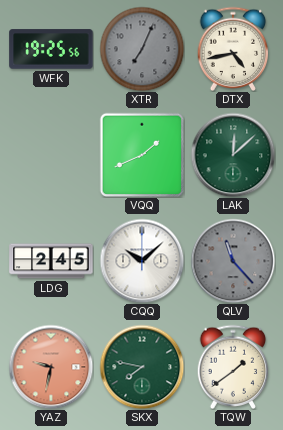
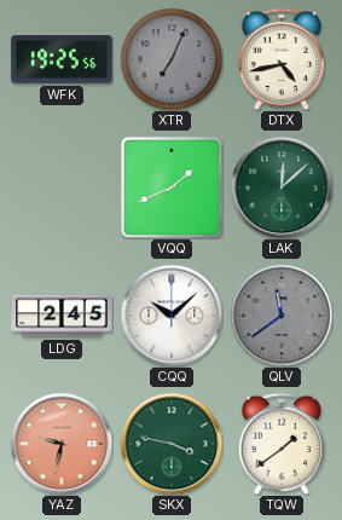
QLV: 11:23 -> 11:39 (282, 316)
SKX: 7:47 -> 3:47 (172, 444)
